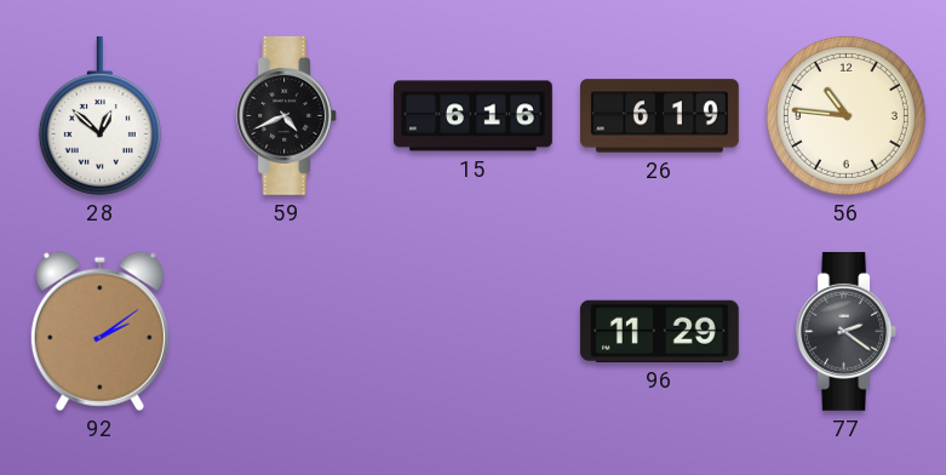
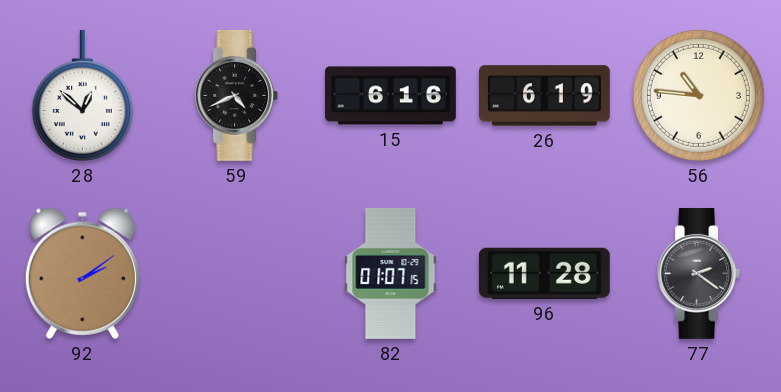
82: none -> 01:07 (391, 273)
96: 11:29 -> 11:28 (544, 273)
